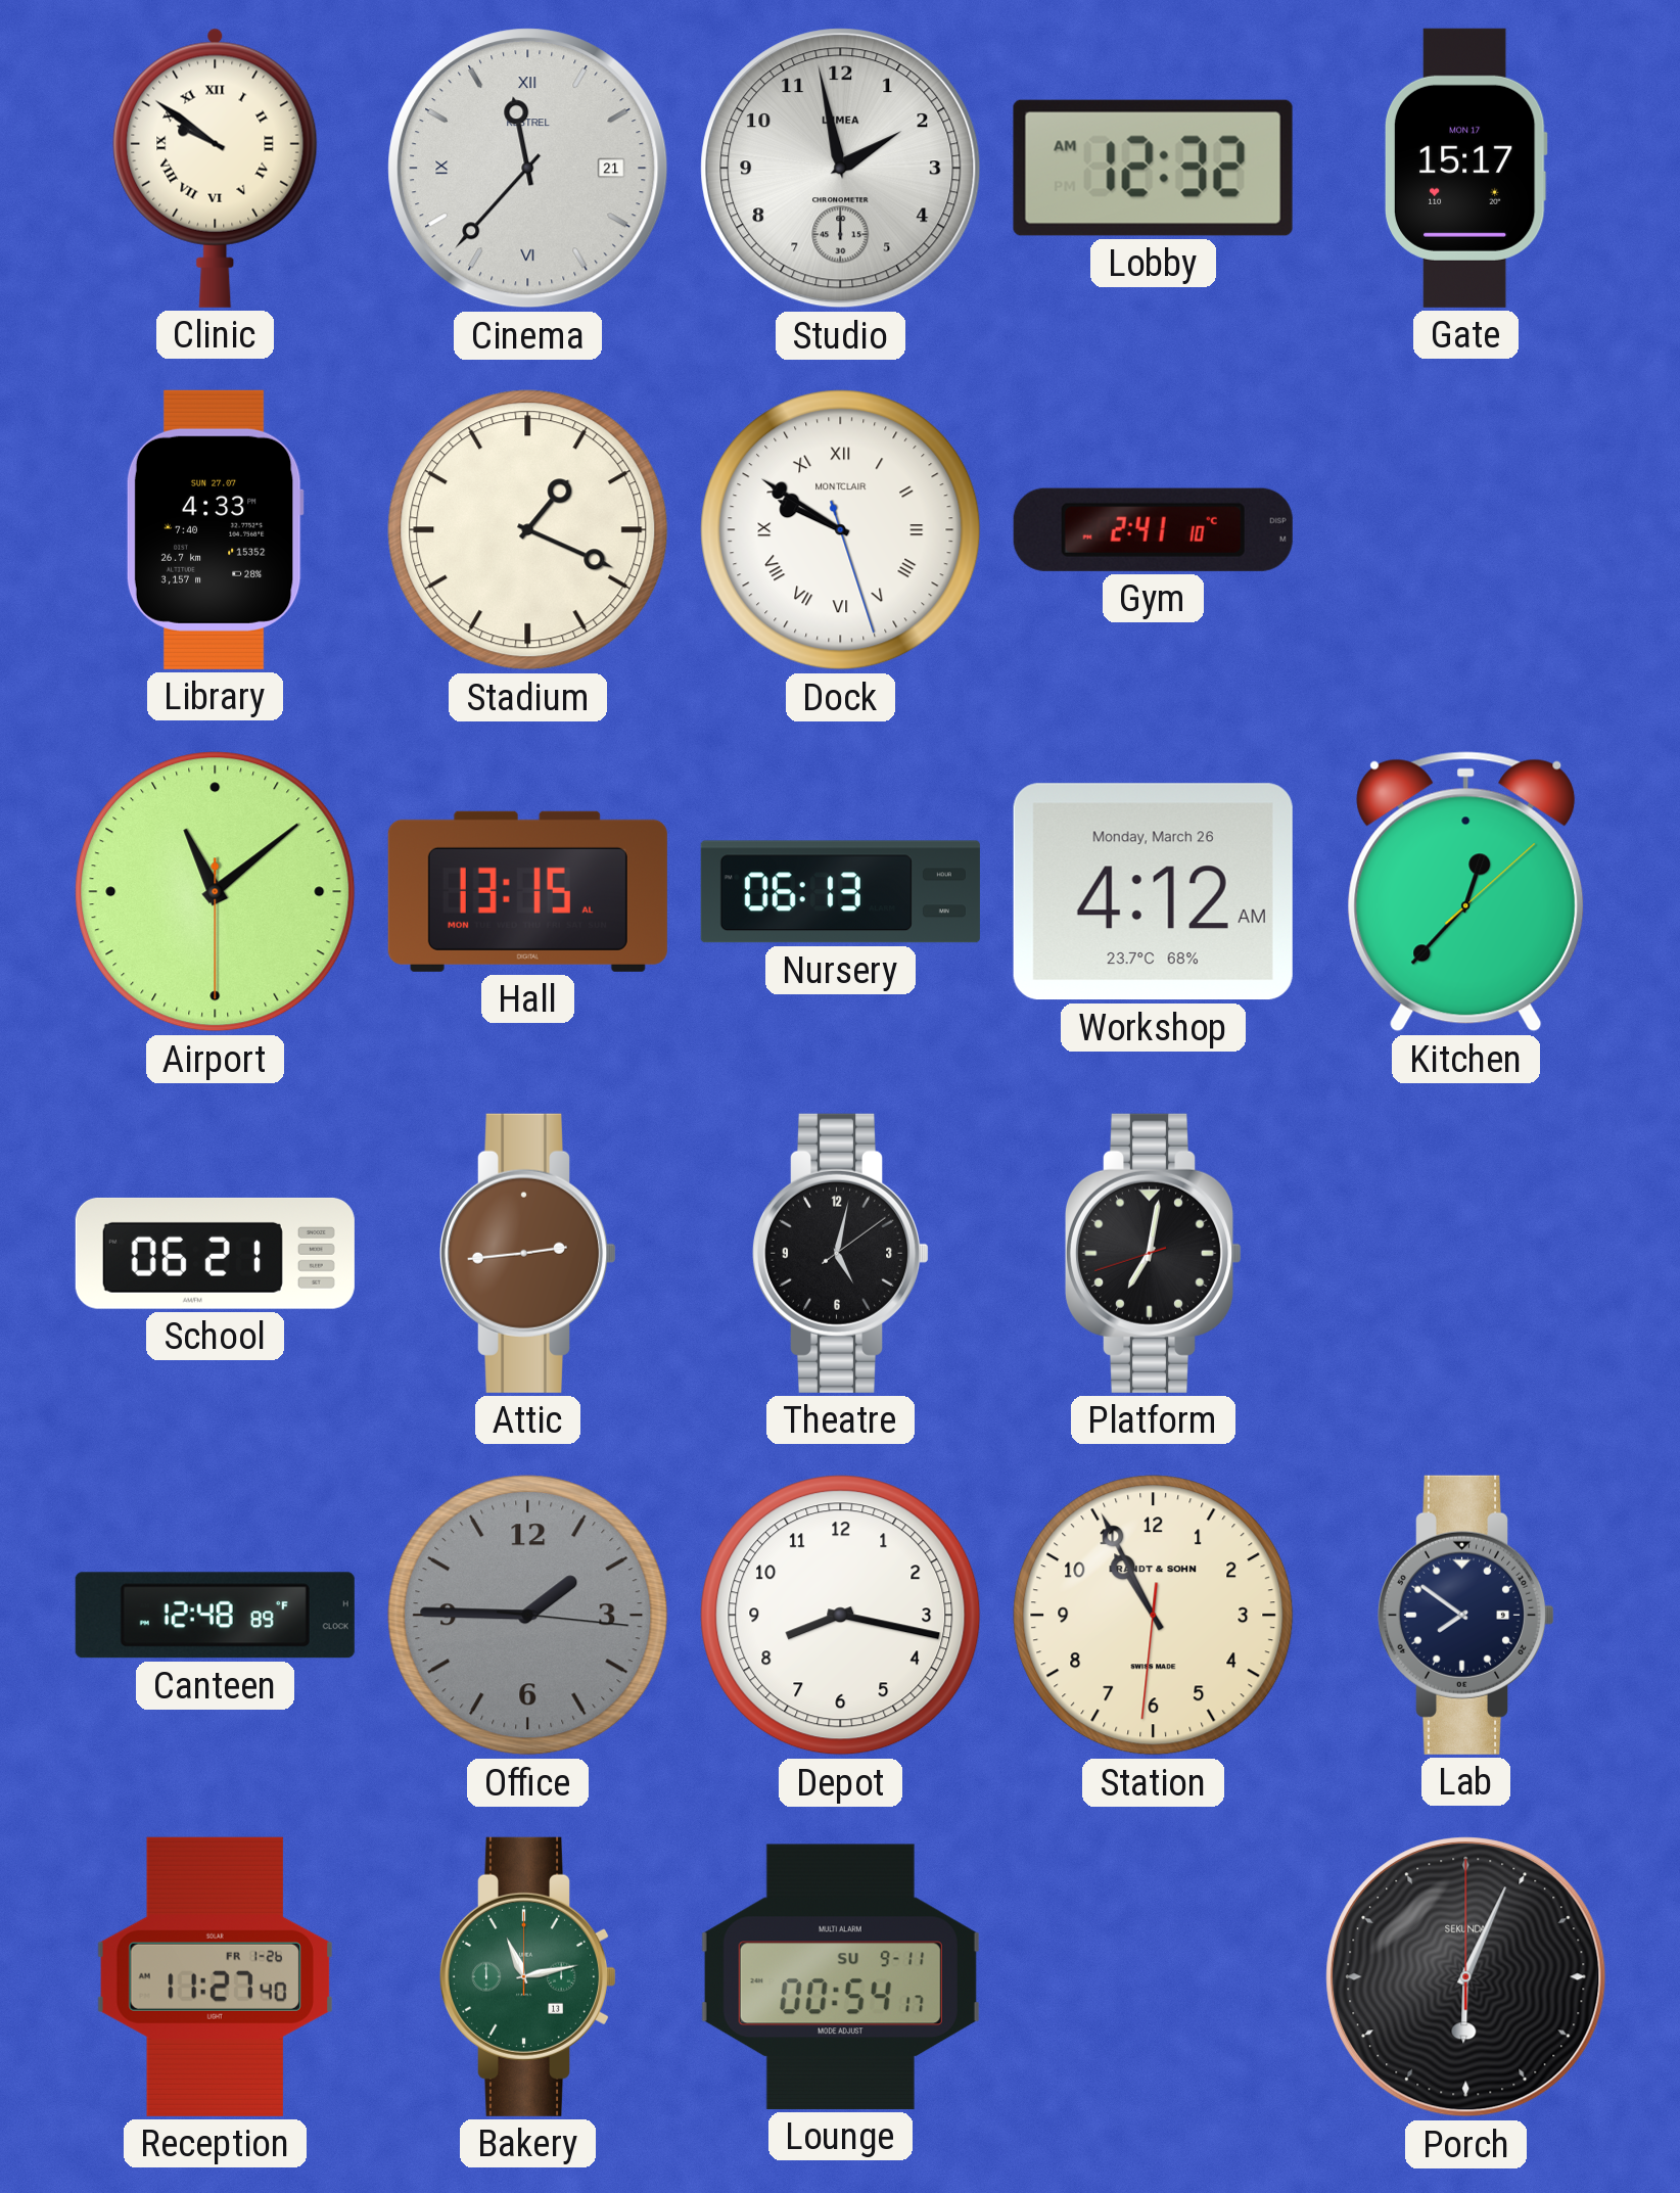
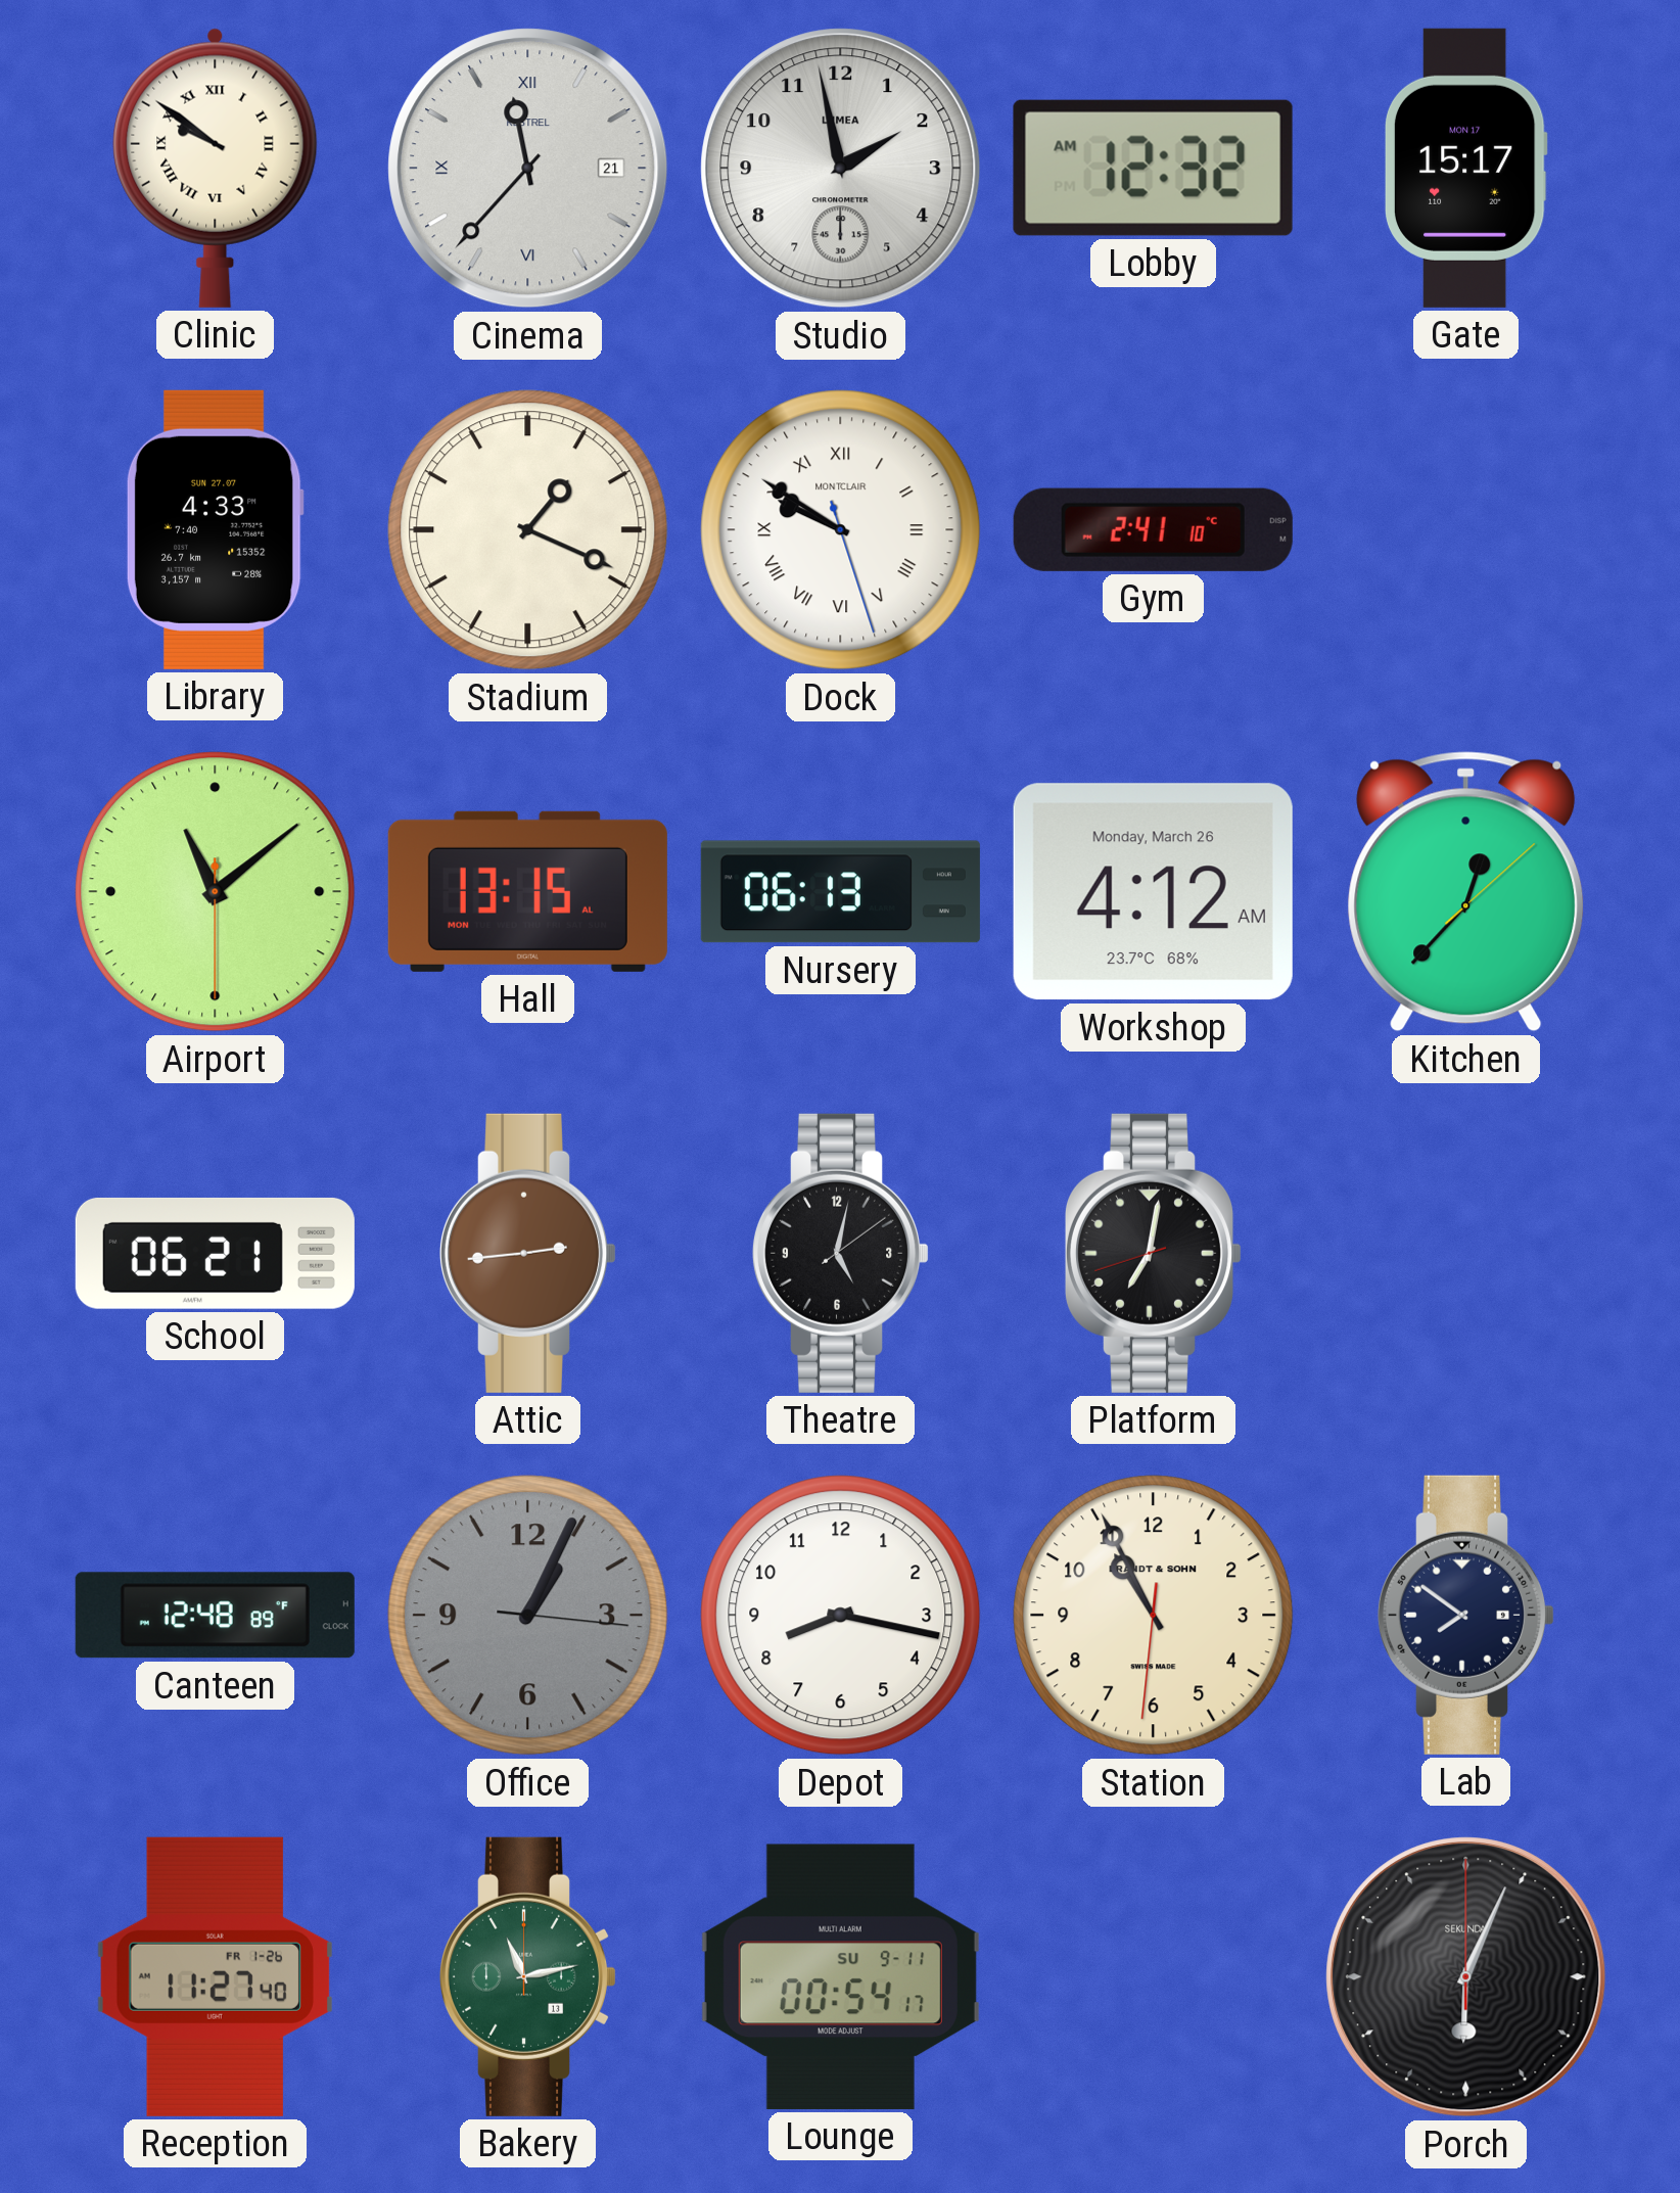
Office: 1:45 -> 1:04 (528, 1616)
